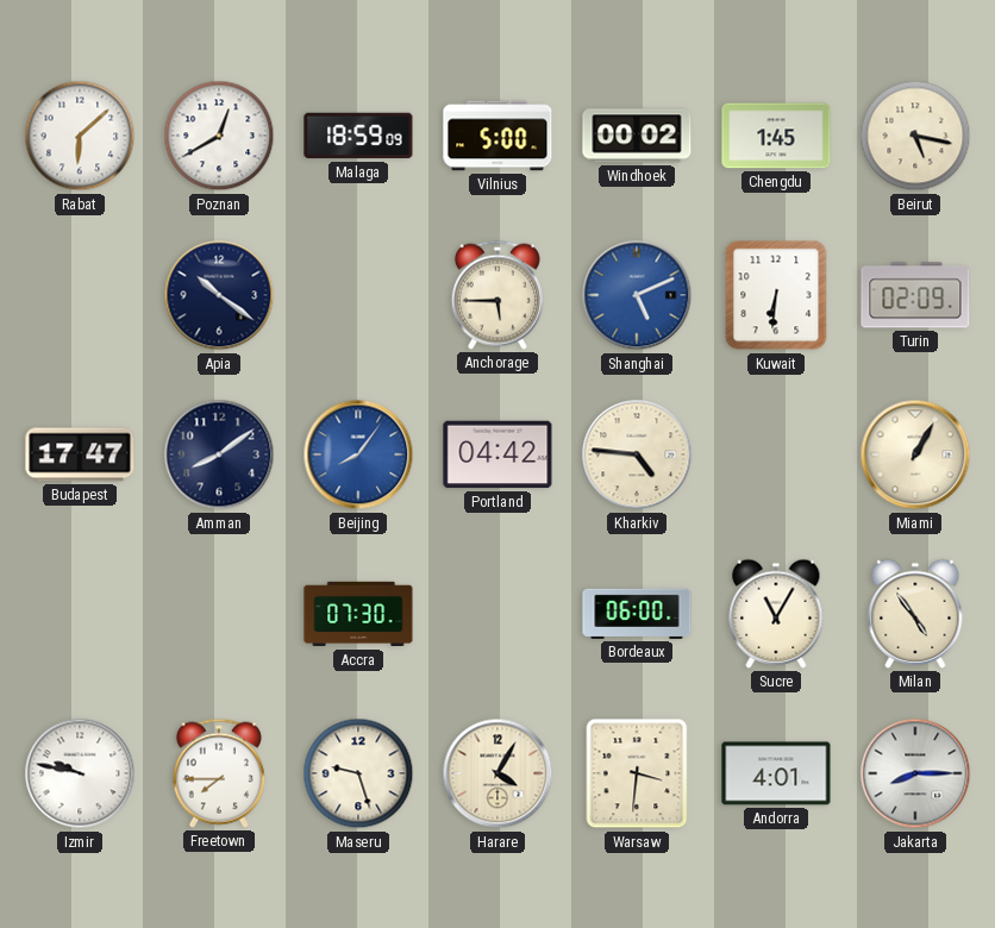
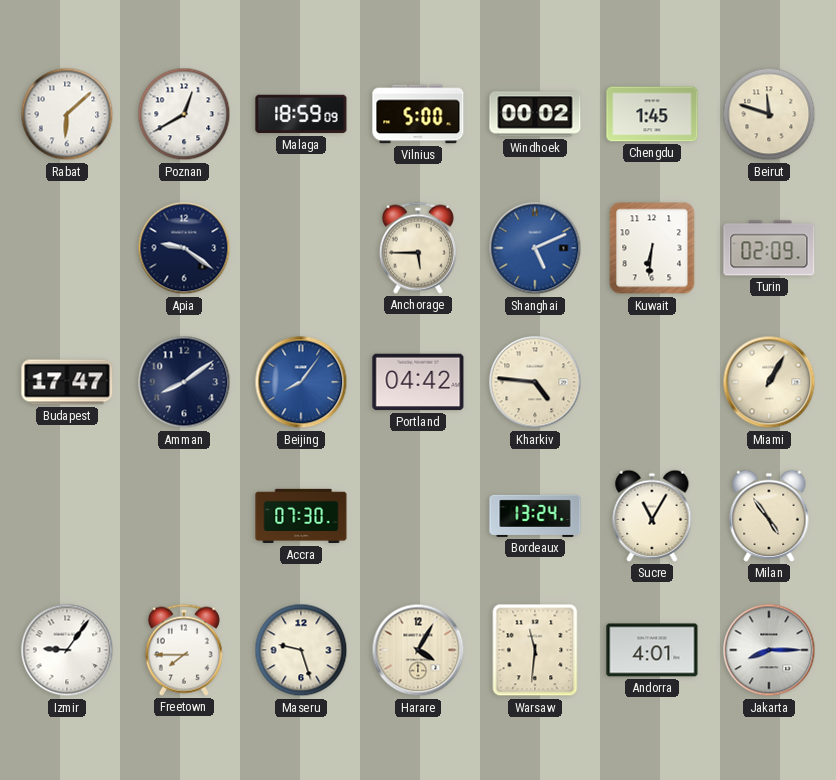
Beirut: 5:17 -> 11:48 (769, 114)
Apia: 10:21 -> 9:21 (184, 248)
Bordeaux: 06:00 -> 13:24 (535, 516)
Izmir: 9:47 -> 9:06 (67, 650)
Warsaw: 3:31 -> 11:31 (535, 650)
